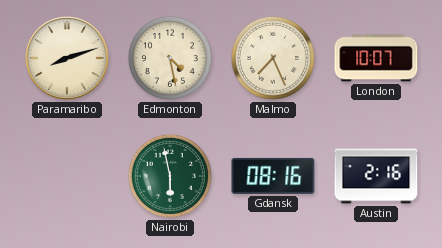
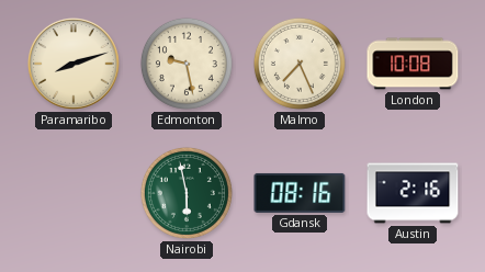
Edmonton: 4:28 -> 9:28 (187, 64)
London: 10:07 -> 10:08 (413, 64)
